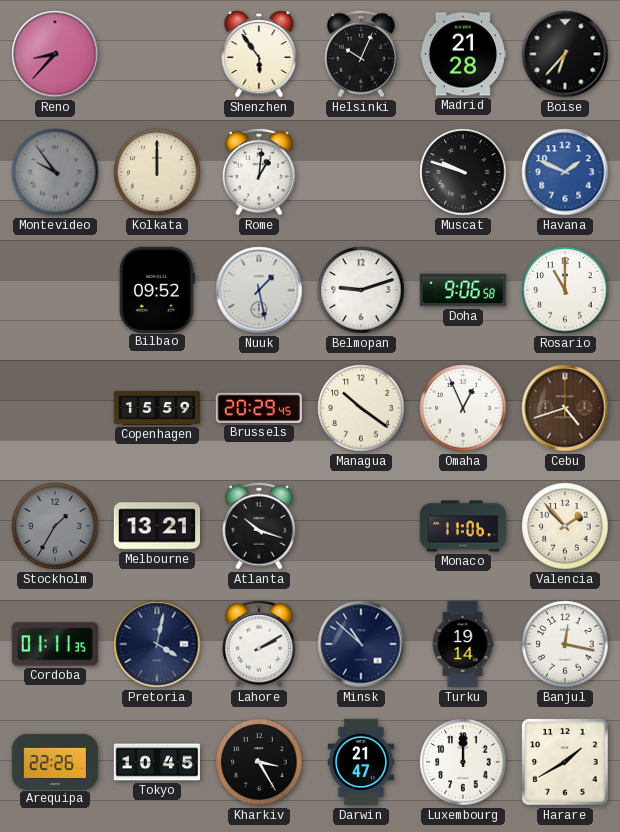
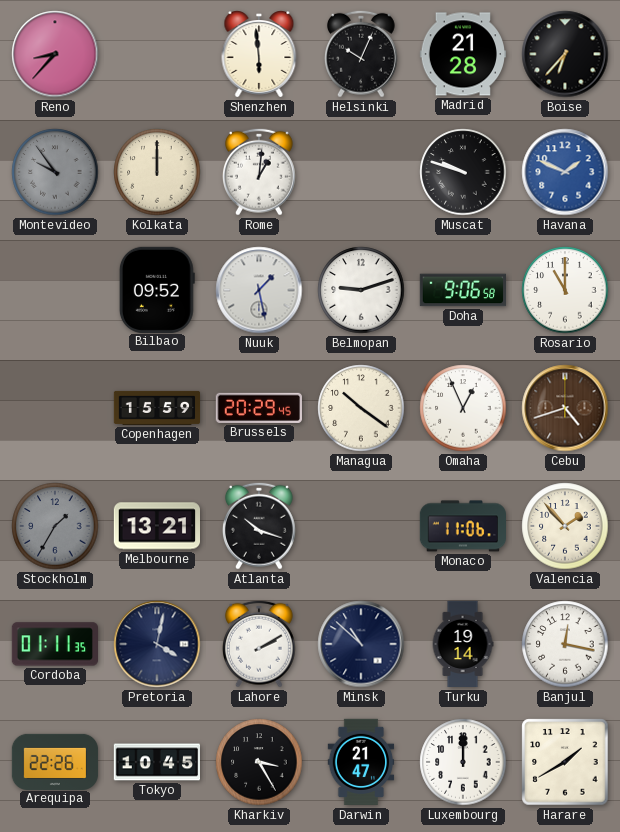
Shenzhen: 5:54 -> 5:59 (259, 54)
